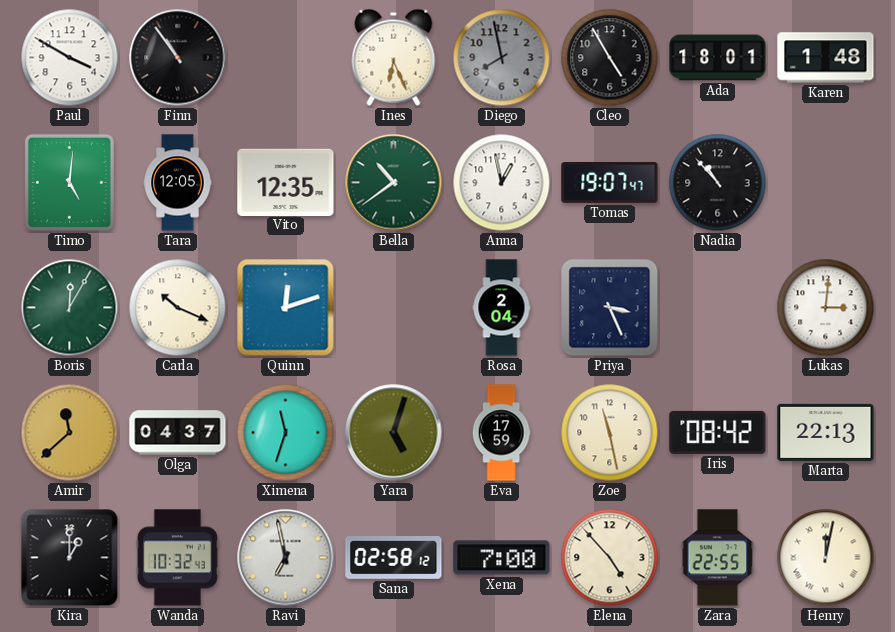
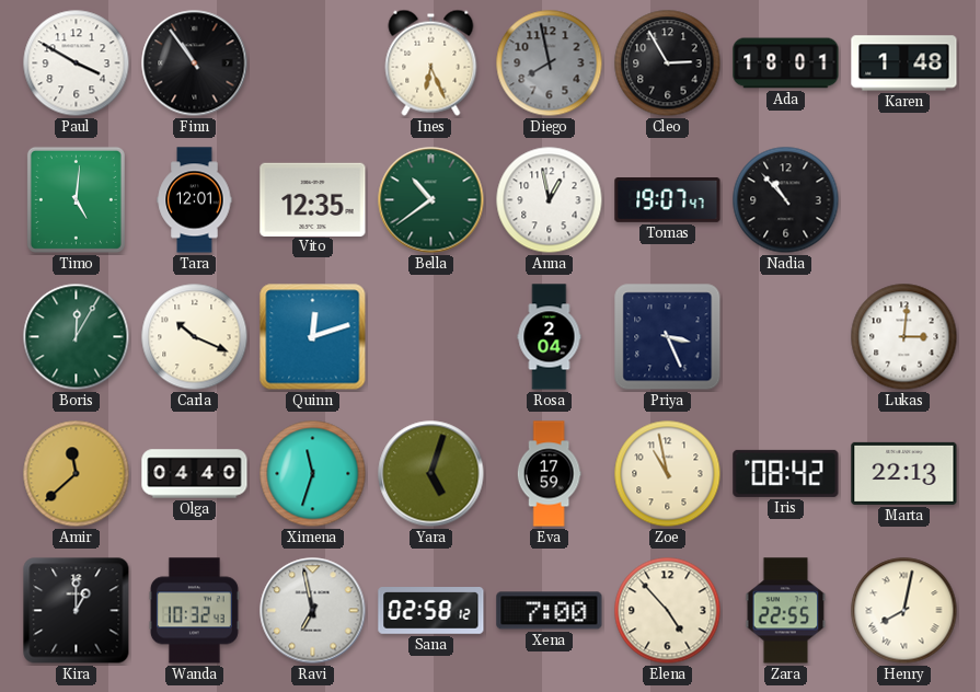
Cleo: 4:55 -> 2:55 (668, 64)
Tara: 12:05 -> 12:01 (195, 200)
Olga: 04:37 -> 04:40 (195, 474)
Zoe: 11:28 -> 10:58 (668, 474)
Henry: 12:02 -> 8:02 (904, 611)
